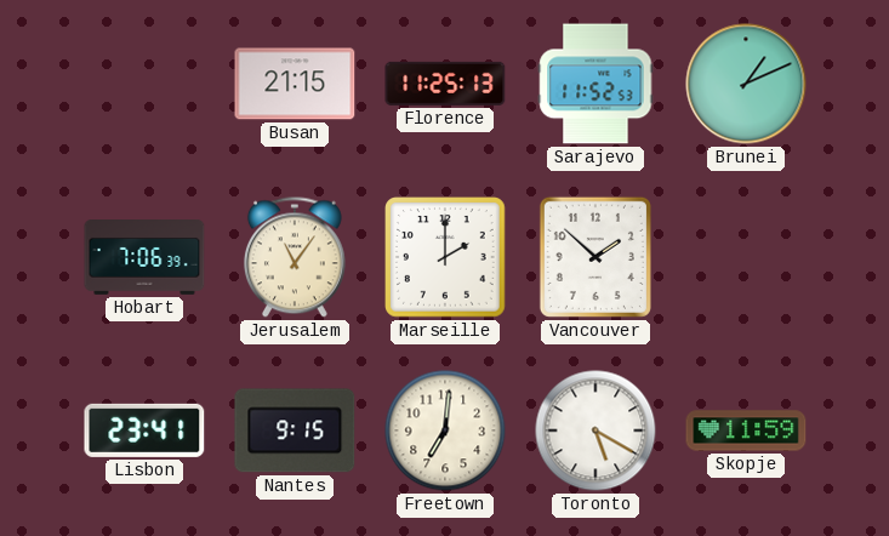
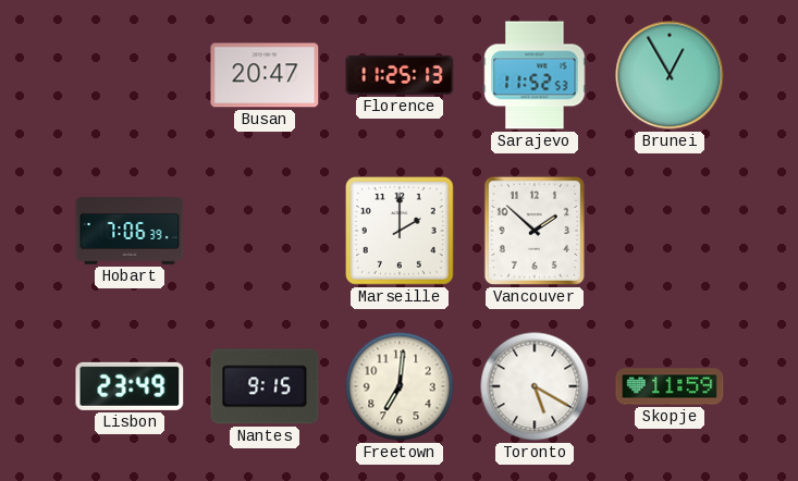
Busan: 21:15 -> 20:47 (265, 75)
Brunei: 1:11 -> 12:55 (670, 75)
Jerusalem: 11:06 -> none (295, 257)
Lisbon: 23:41 -> 23:49 (130, 386)
